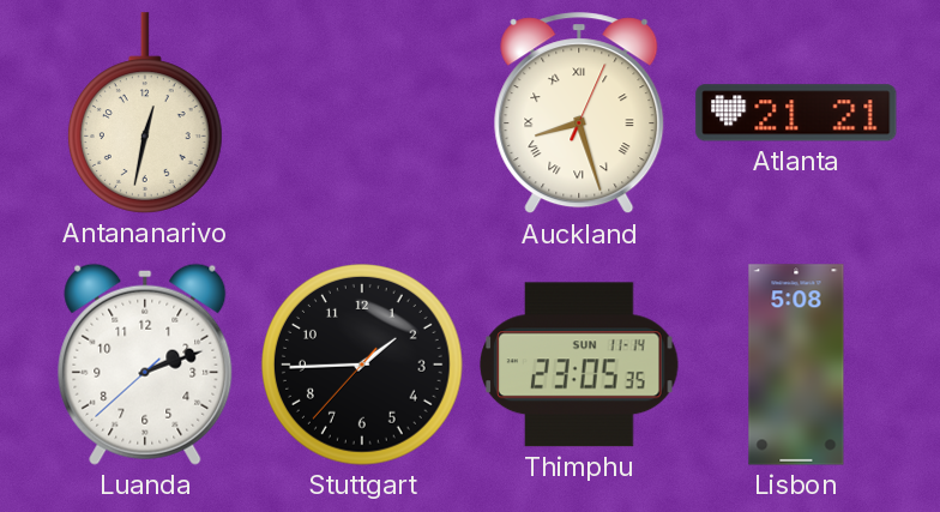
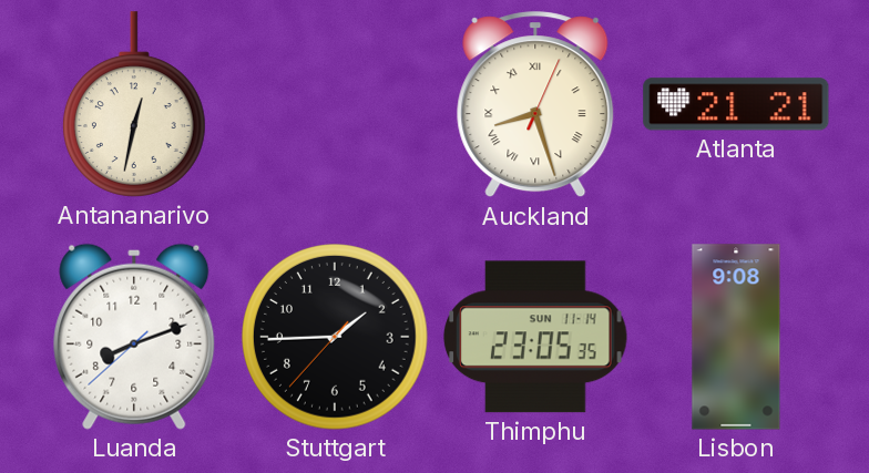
Luanda: 2:11 -> 8:11 (134, 337)
Lisbon: 5:08 -> 9:08 (736, 337)
